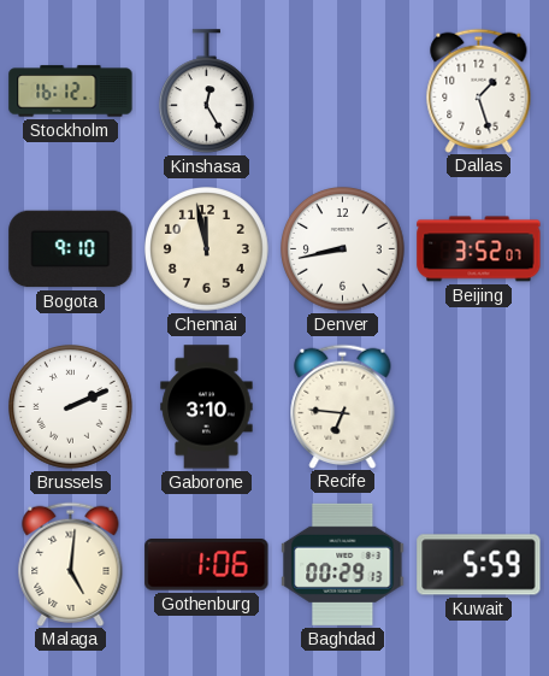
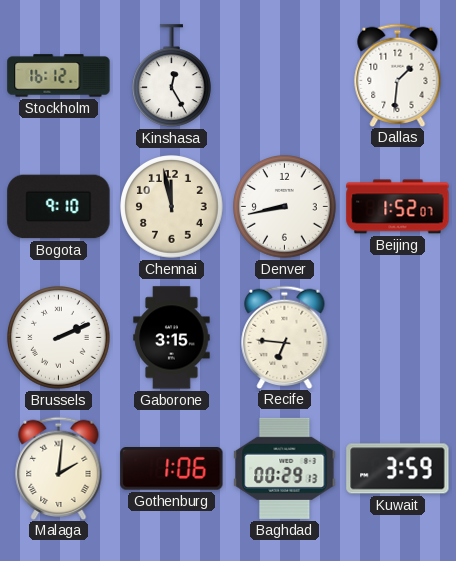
Dallas: 1:27 -> 1:31 (398, 75)
Beijing: 3:52 -> 1:52 (398, 207)
Gaborone: 3:10 -> 3:15 (172, 338)
Malaga: 5:01 -> 2:01 (59, 468)
Kuwait: 5:59 -> 3:59 (398, 469)
